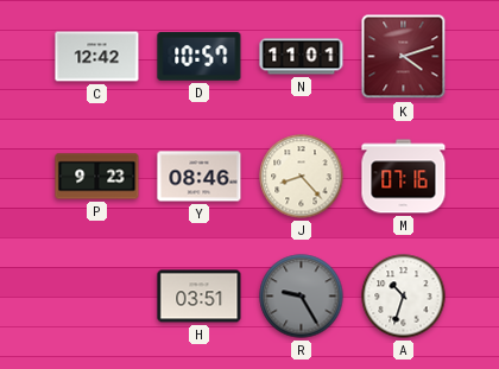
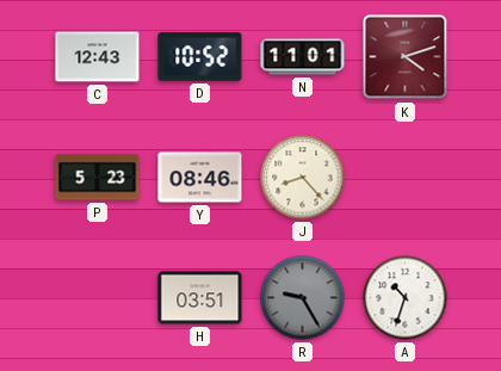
C: 12:42 -> 12:43 (98, 57)
D: 10:57 -> 10:52 (200, 56)
P: 9:23 -> 5:23 (98, 178)
M: 07:16 -> none (404, 177)
